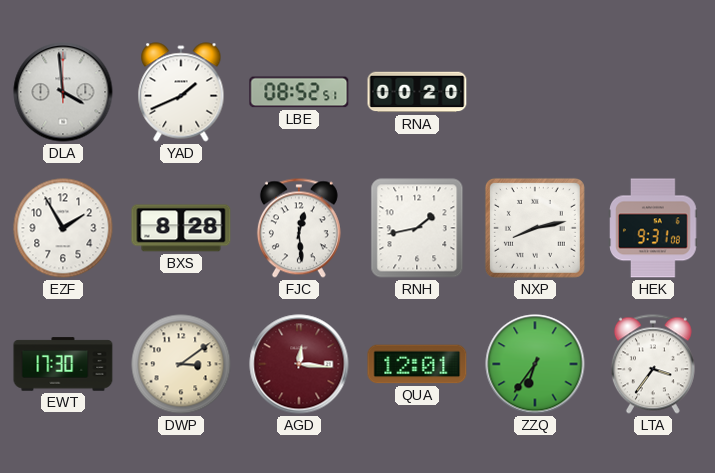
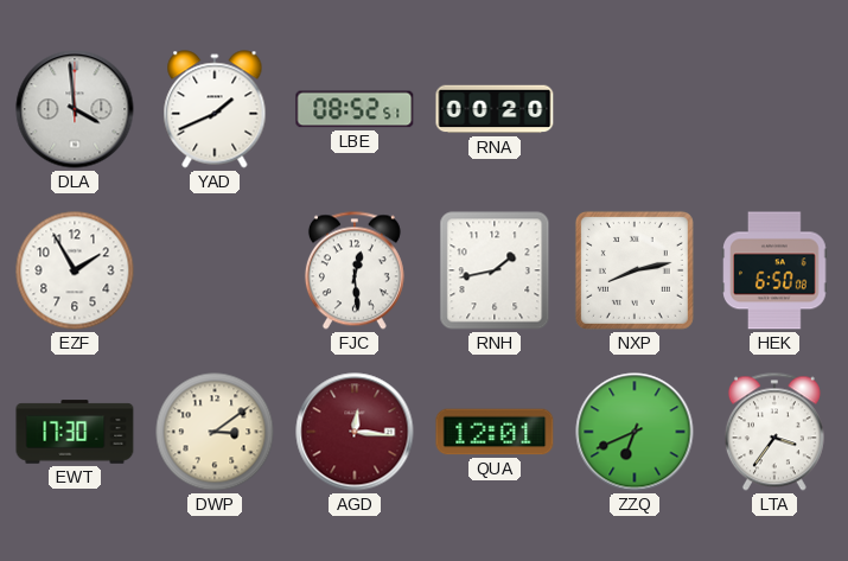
BXS: 8:28 -> none (181, 228)
HEK: 9:31 -> 6:50 (774, 270)
ZZQ: 6:36 -> 6:41 (635, 432)
